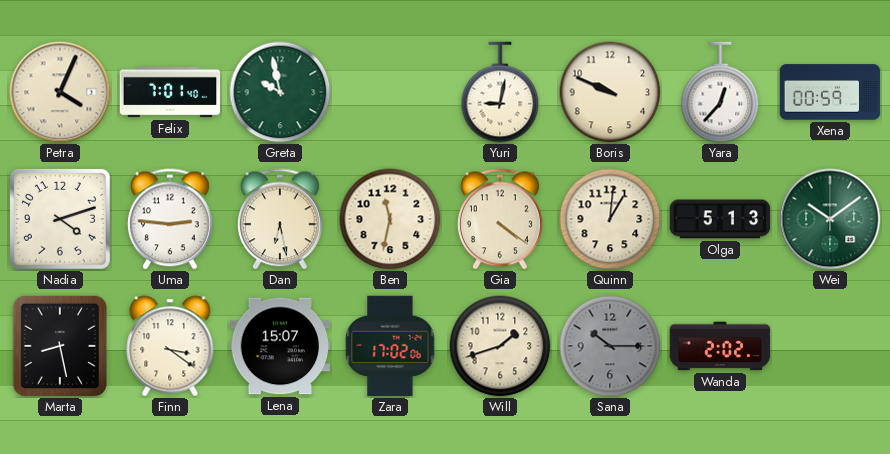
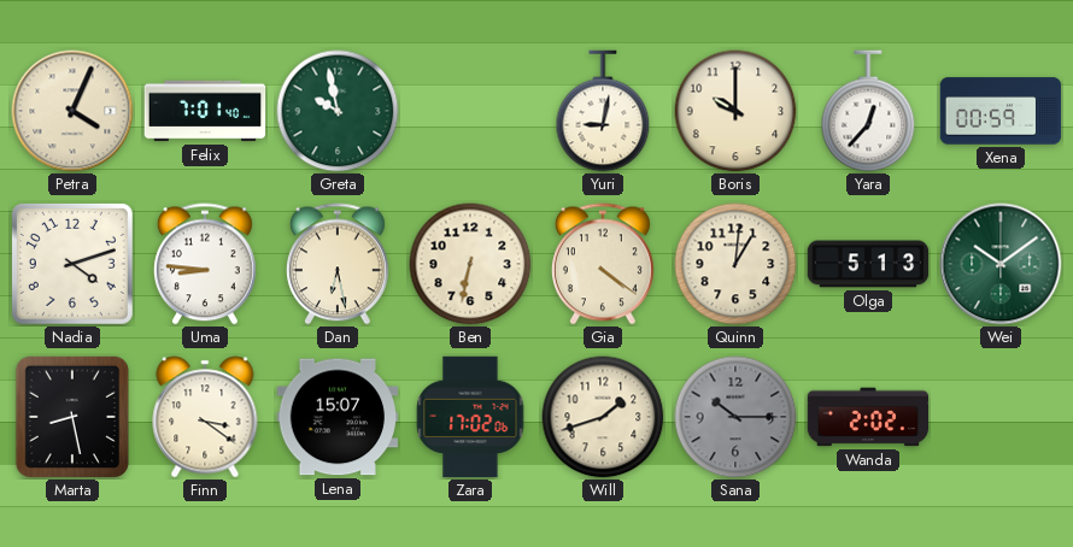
Boris: 9:49 -> 10:00 (735, 111)
Uma: 2:46 -> 8:46 (205, 264)
Ben: 11:32 -> 6:32 (470, 264)
